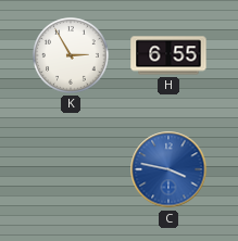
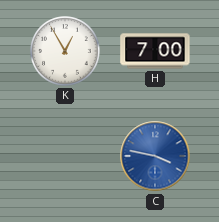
K: 2:55 -> 12:55 (65, 51)
H: 6:55 -> 7:00 (155, 51)
